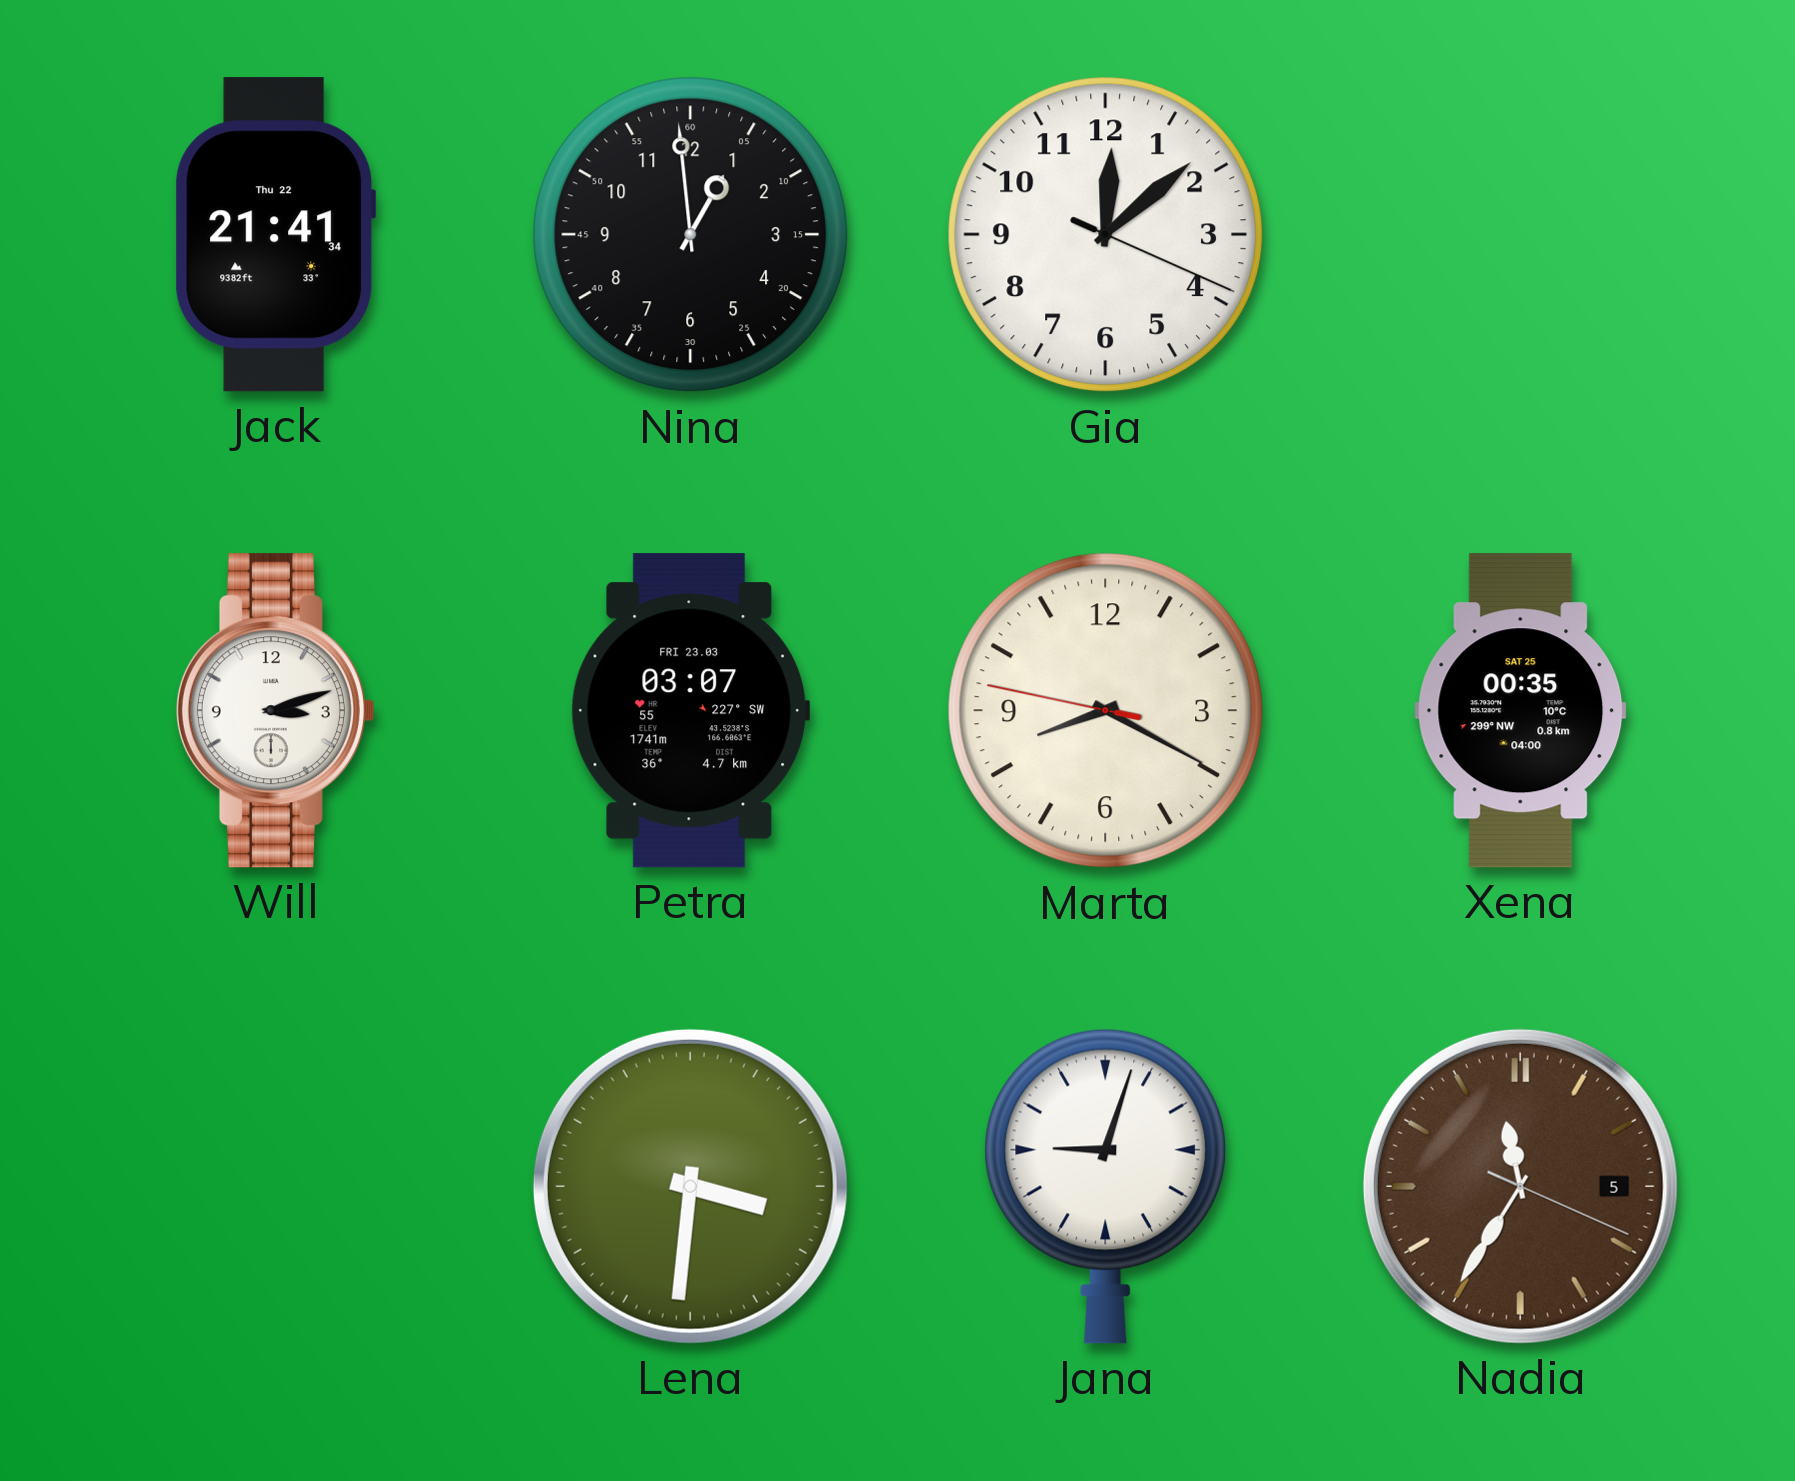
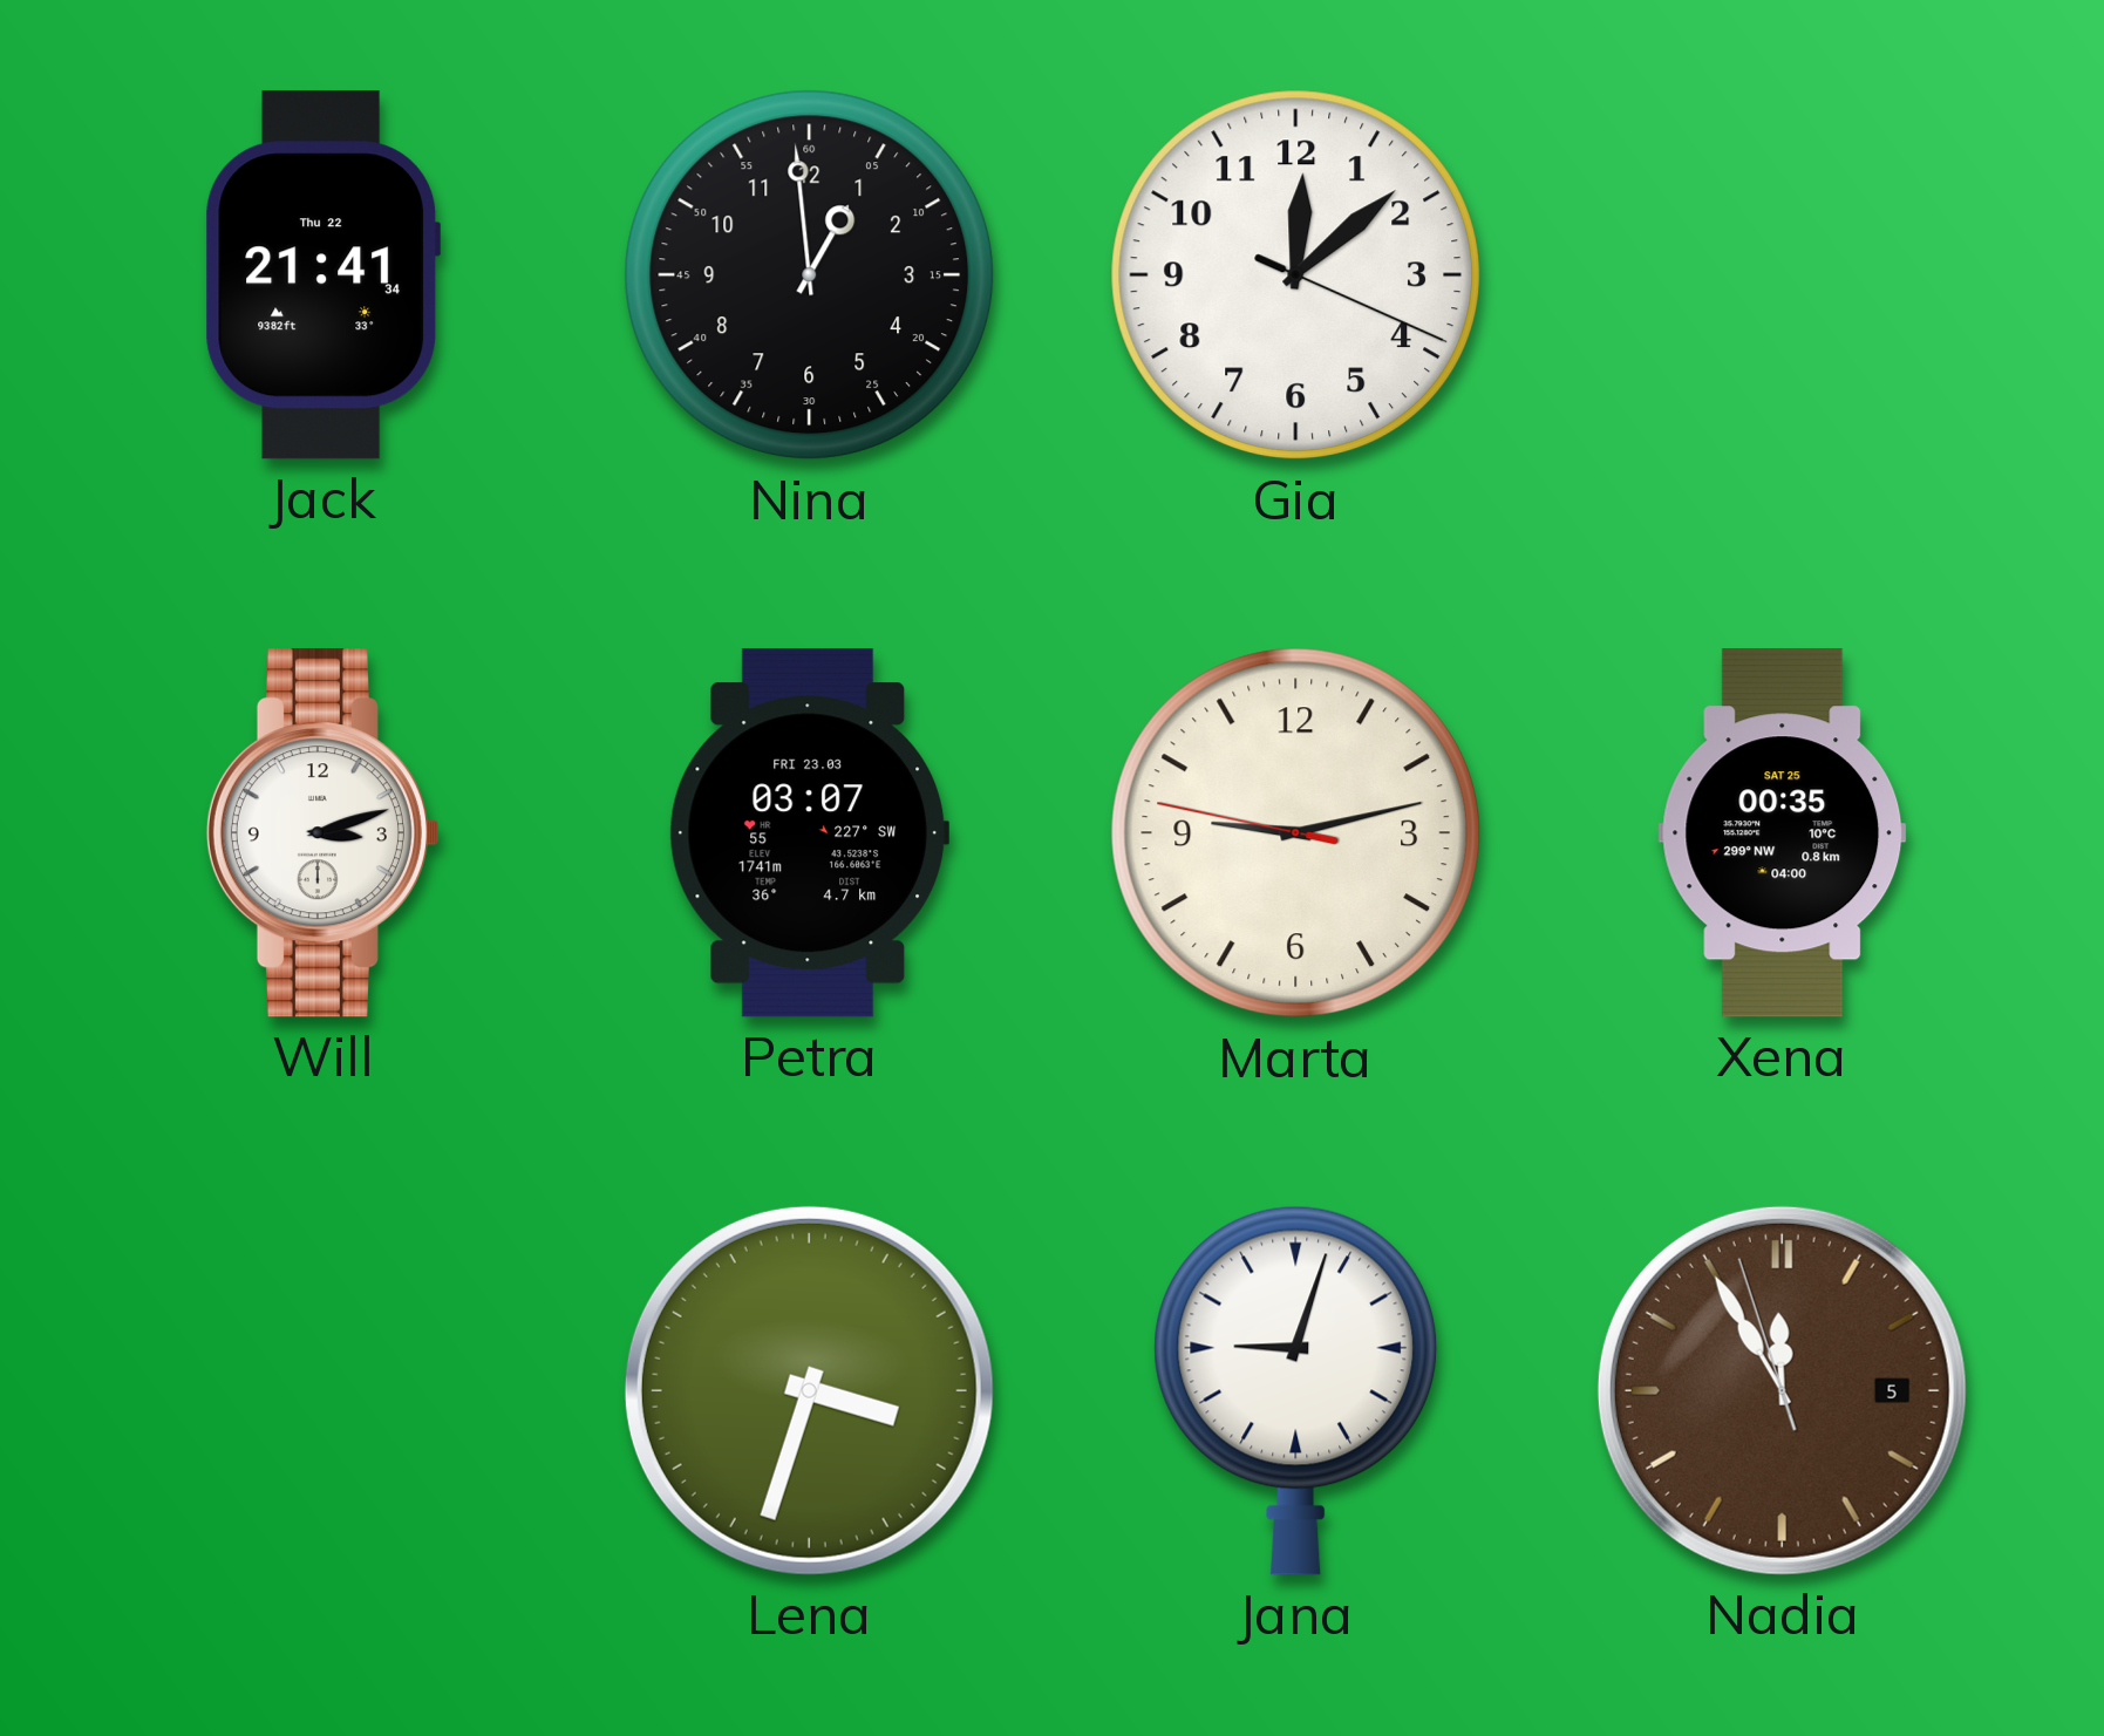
Marta: 8:19 -> 9:12 (1296, 833)
Lena: 3:31 -> 3:33 (809, 1390)
Nadia: 11:35 -> 11:54 (1782, 1390)
